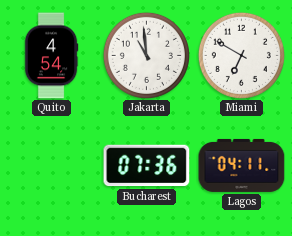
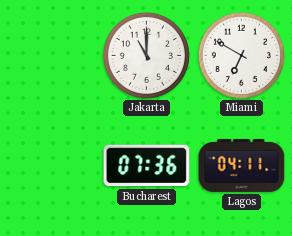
Quito: 4:54 -> none (51, 56)
Jakarta: 10:59 -> 11:00 (146, 55)
